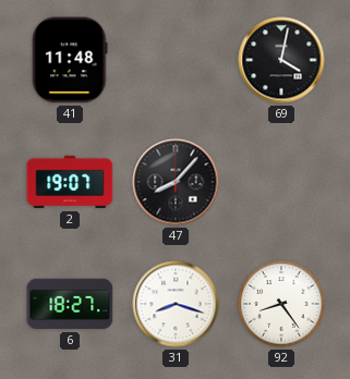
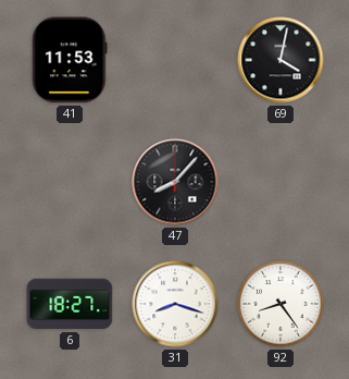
41: 11:48 -> 11:53 (70, 60)
2: 19:07 -> none (70, 182)
